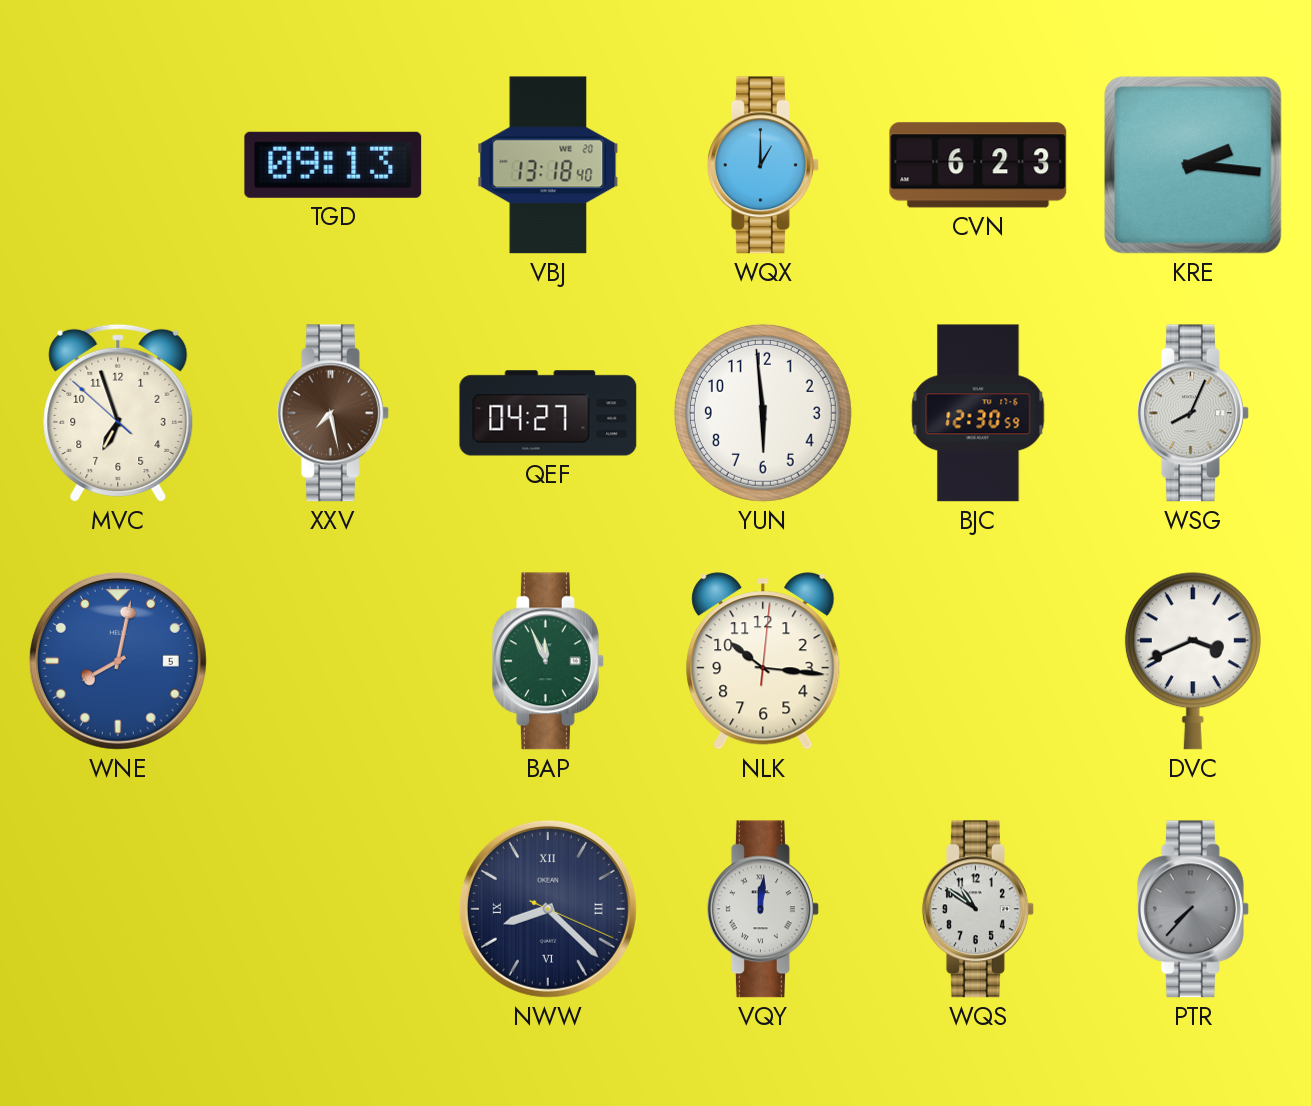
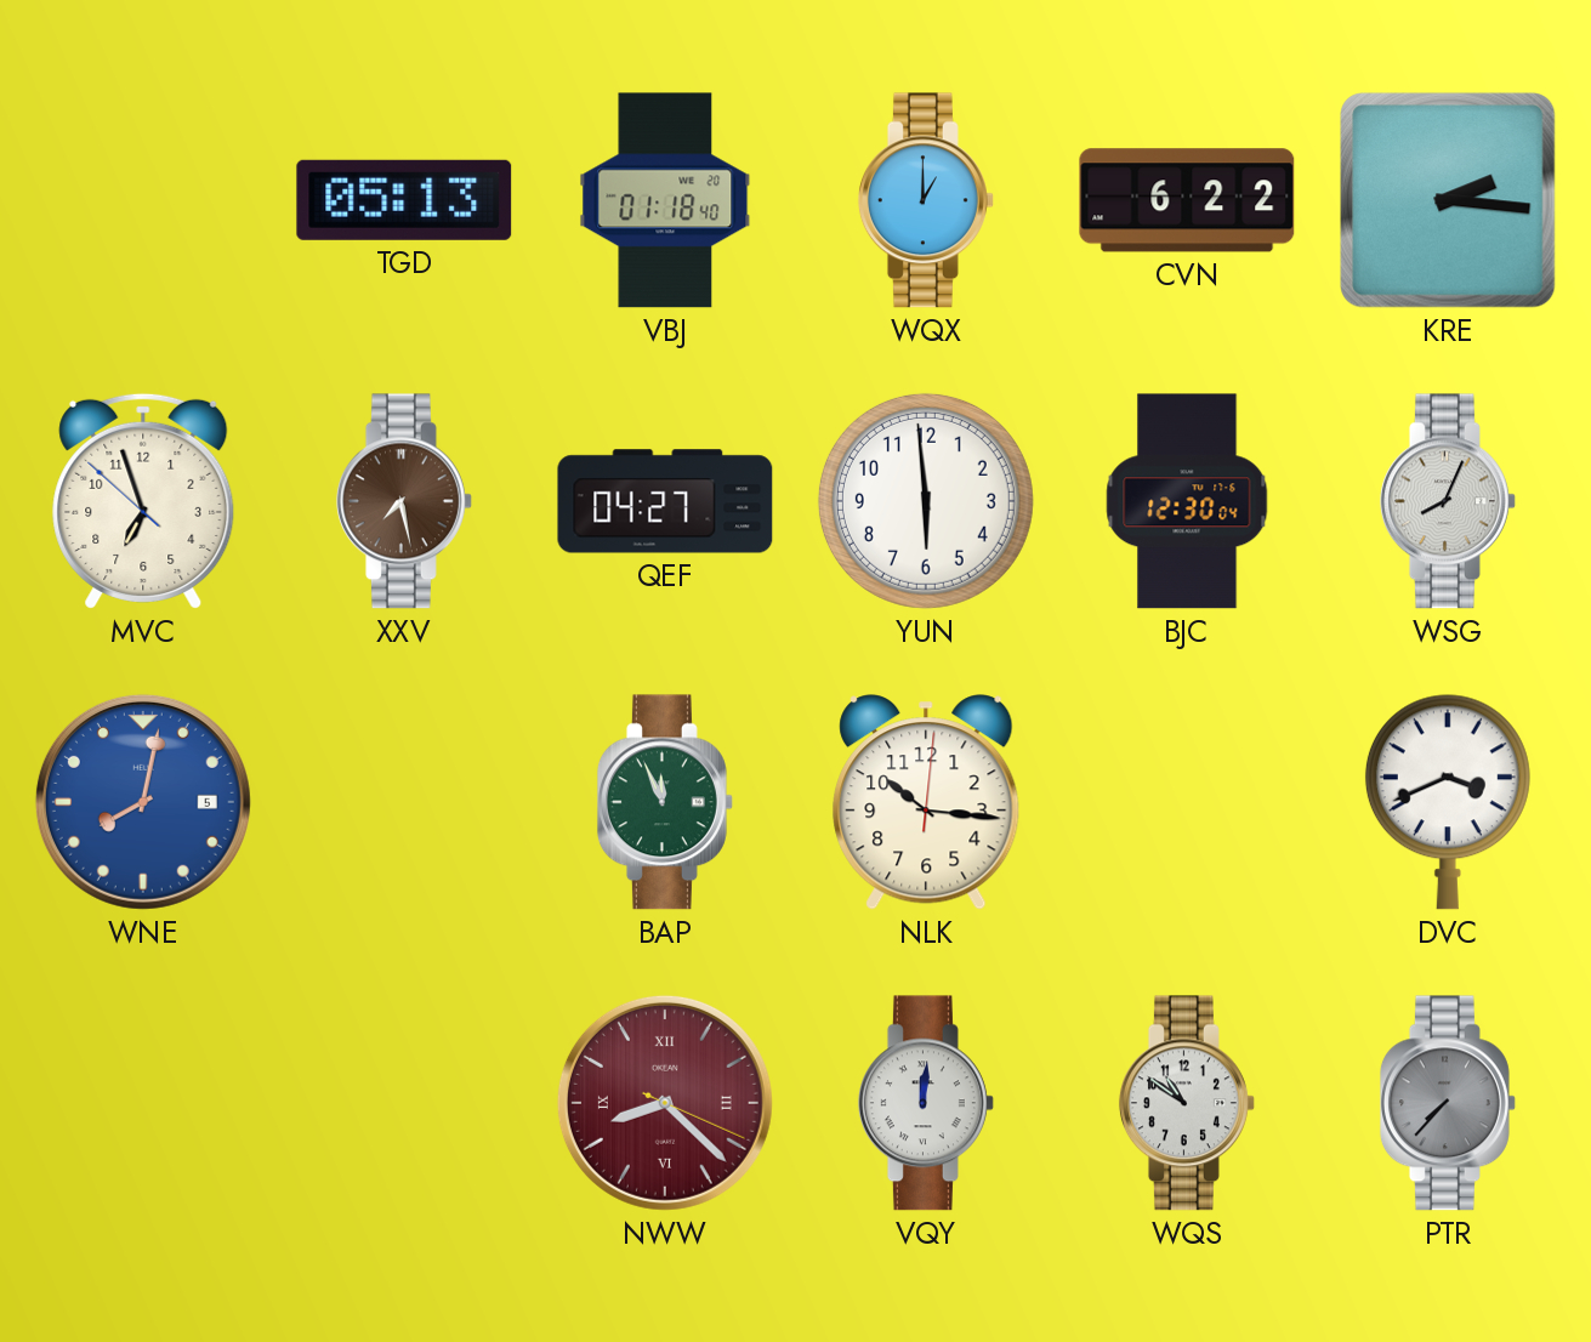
TGD: 09:13 -> 05:13 (404, 200)
VBJ: 13:18 -> 01:18 (665, 200)
CVN: 6:23 -> 6:22 (1187, 200)
BJC: 12:30:59 -> 12:30:04 (1187, 501)
NWW dial: navy -> burgundy (665, 1103)
